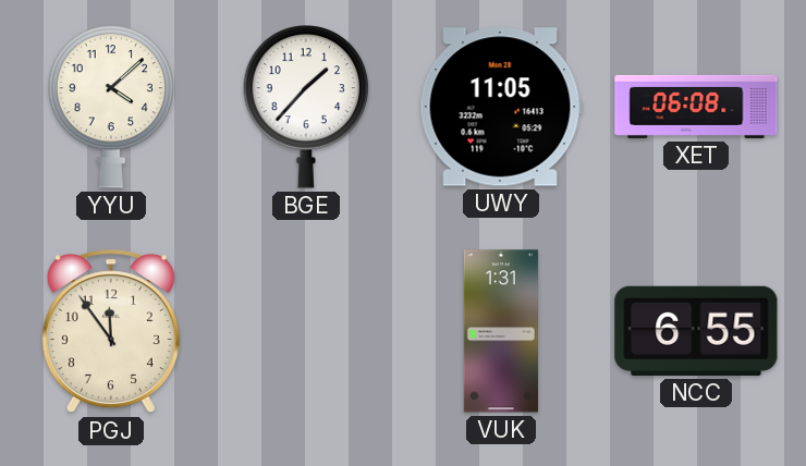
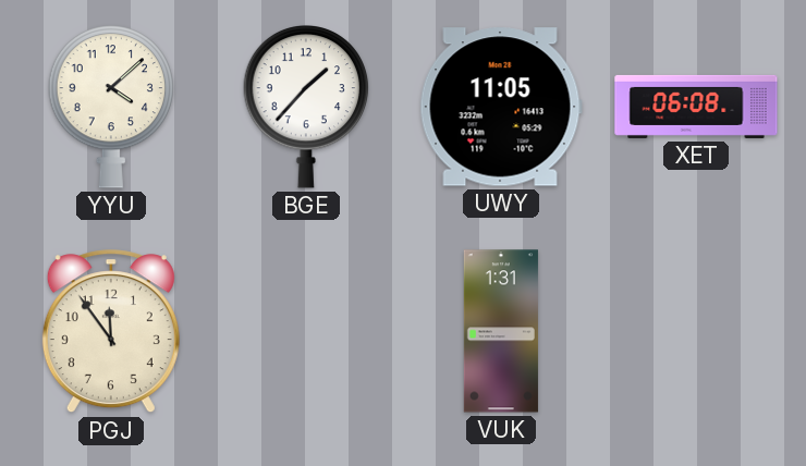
NCC: 6:55 -> none (696, 331)
